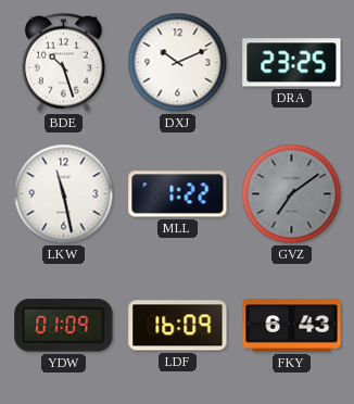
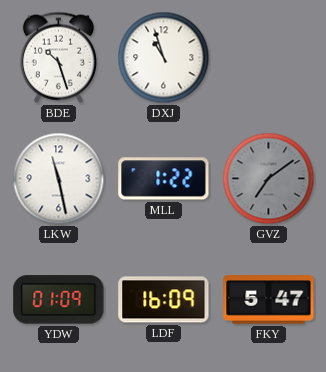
DXJ: 10:11 -> 10:57 (164, 58)
DRA: 23:25 -> none (292, 63)
FKY: 6:43 -> 5:47 (269, 300)
